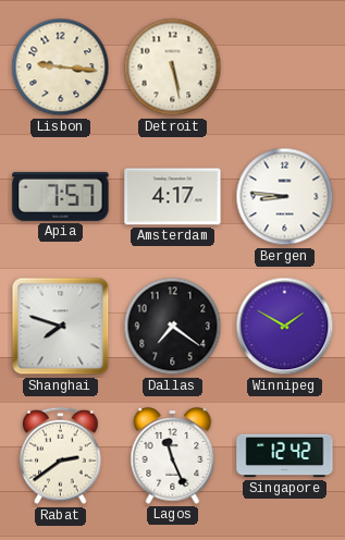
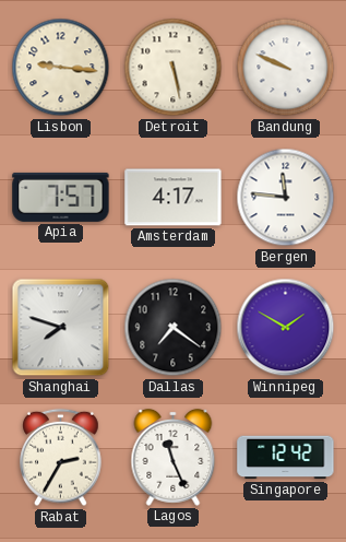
Bandung: none -> 9:49 (286, 68)
Bergen: 8:46 -> 11:46 (286, 198)
Rabat: 2:39 -> 2:35 (61, 458)
